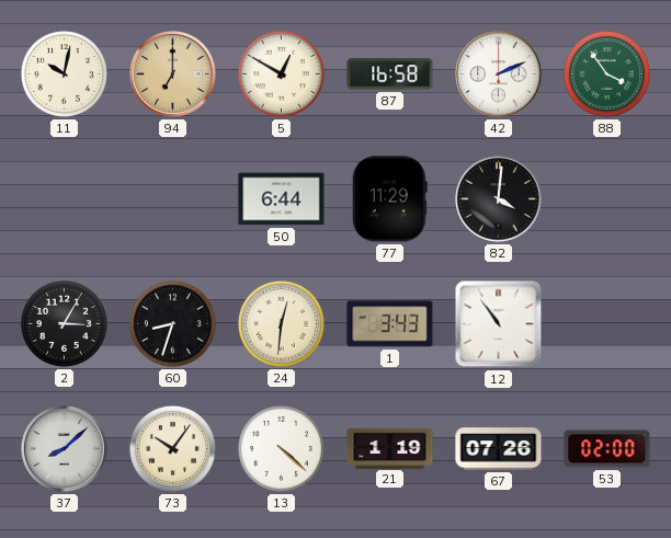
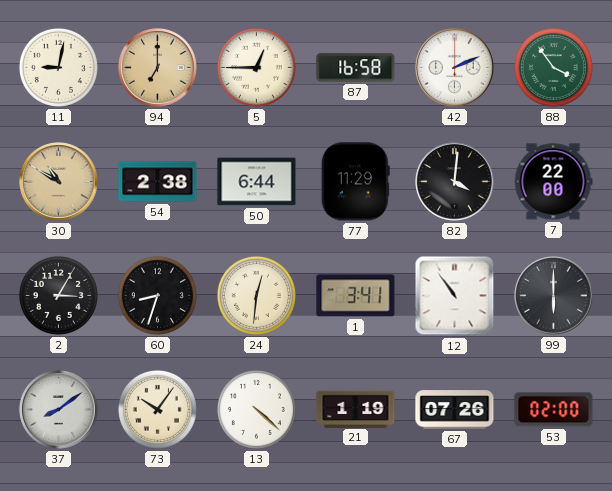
11: 10:02 -> 9:02 (58, 67)
5: 12:50 -> 12:45 (256, 67)
30: none -> 10:50 (59, 182)
54: none -> 2:38 (158, 182)
7: none -> 22:00 (553, 182)
1: 3:43 -> 3:41 (356, 296)
99: none -> 6:00 (554, 296)
37: 8:08 -> 8:09 (59, 410)
